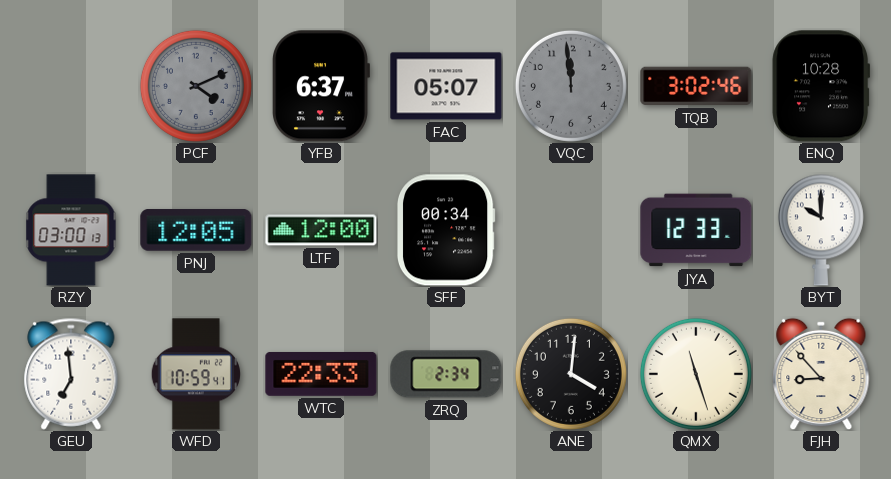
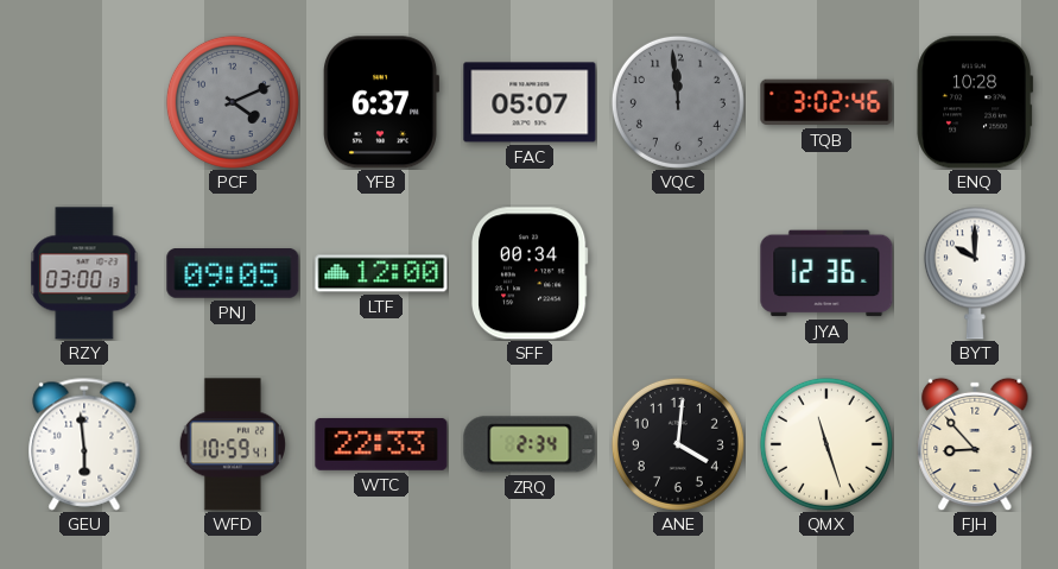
PNJ: 12:05 -> 09:05 (233, 274)
JYA: 12:33 -> 12:36 (826, 273)
GEU: 6:59 -> 5:59 (84, 444)
